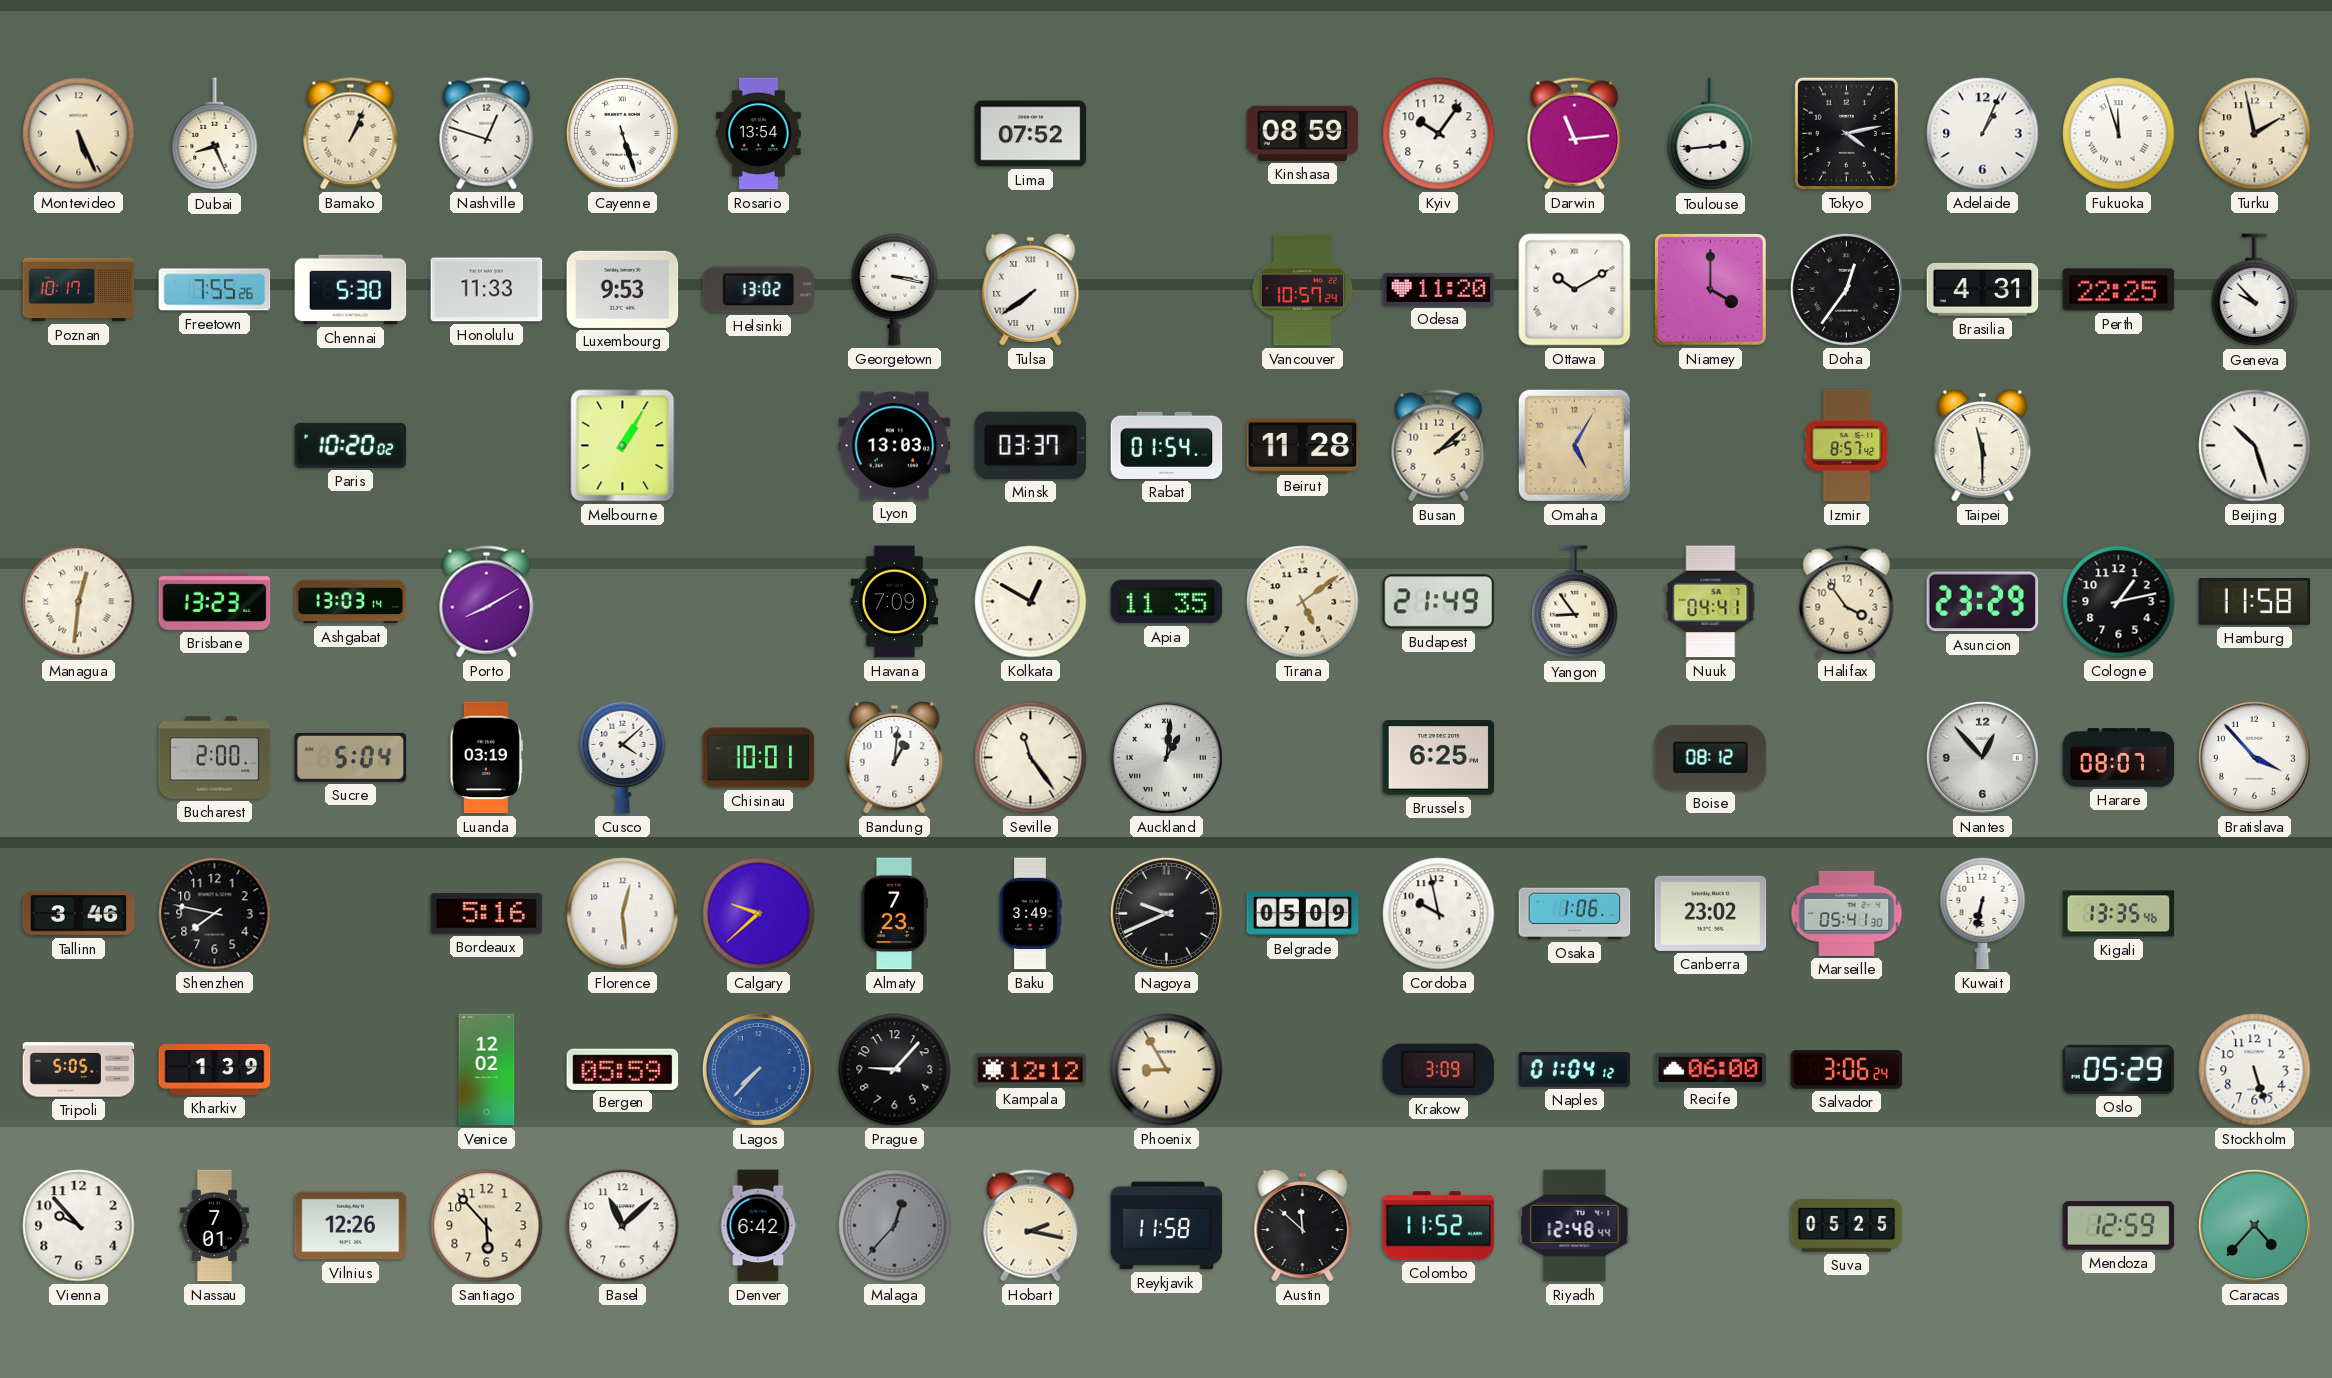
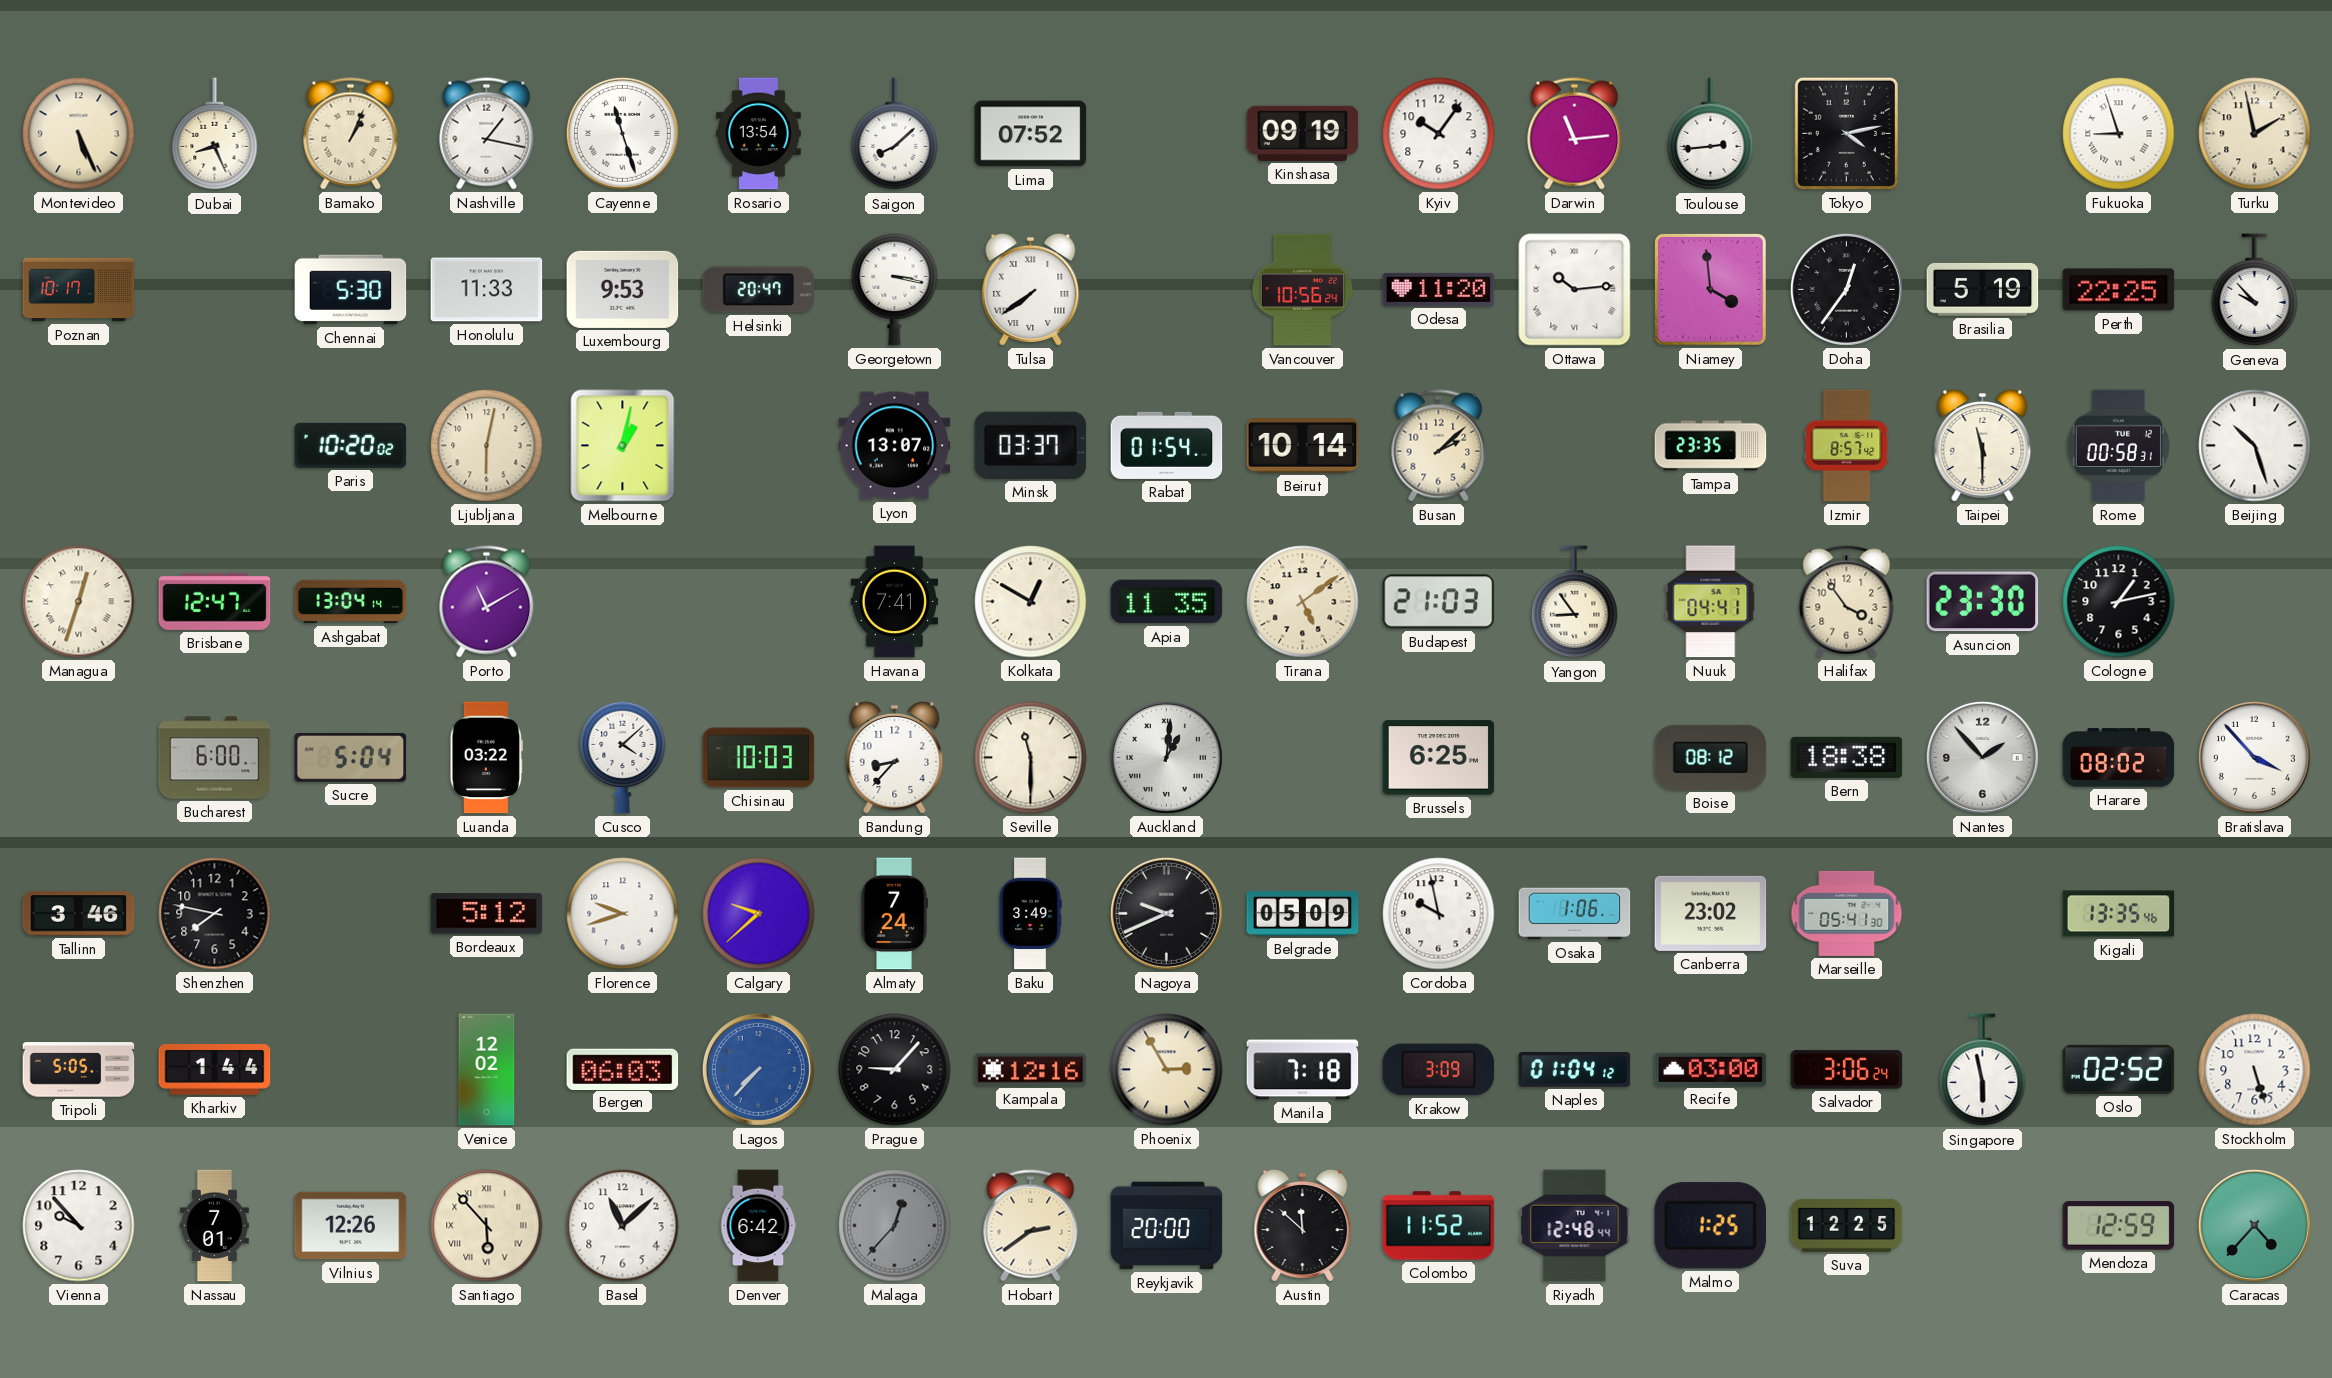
Nashville: 12:48 -> 1:17 (487, 134)
Cayenne: 5:27 -> 11:27 (622, 133)
Saigon: none -> 8:08 (895, 134)
Kinshasa: 08:59 -> 09:19 (1303, 133)
Adelaide: 1:04 -> none (1983, 134)
Fukuoka: 11:57 -> 8:57 (2119, 134)
Freetown: 7:55 -> none (215, 290)
Helsinki: 13:02 -> 20:47 (759, 290)
Vancouver: 10:57 -> 10:56 (1303, 290)
Ottawa: 10:10 -> 10:14 (1575, 290)
Niamey: 4:00 -> 3:59 (1711, 290)
Brasilia: 4:31 -> 5:19 (1983, 290)
Ljubljana: none -> 6:02 (487, 446)
Melbourne: 1:05 -> 1:02 (623, 446)
Lyon: 13:03 -> 13:07 (895, 446)
Beirut: 11:28 -> 10:14 (1303, 446)
Omaha: 5:05 -> none (1574, 445)
Tampa: none -> 23:35 (1711, 446)
Rome: none -> 00:58 (2118, 446)
Managua: 12:31 -> 12:33 (79, 602)
Brisbane: 13:23 -> 12:47 (215, 601)
Ashgabat: 13:03 -> 13:04 (351, 602)
Porto: 8:10 -> 11:10 (487, 602)
Havana: 7:09 -> 7:41 (894, 602)
Budapest: 21:49 -> 21:03 (1439, 602)
Asuncion: 23:29 -> 23:30 (1983, 602)
Hamburg: 11:58 -> none (2255, 601)
Bucharest: 2:00 -> 6:00 (215, 758)
Luanda: 03:19 -> 03:22 (486, 758)
Chisinau: 10:01 -> 10:03 (759, 758)
Bandung: 1:01 -> 8:37 (895, 757)
Seville: 11:24 -> 11:30 (1031, 758)
Bern: none -> 18:38 (1847, 757)
Nantes: 12:53 -> 1:53 (1982, 757)
Harare: 08:07 -> 08:02 (2119, 758)
Bordeaux: 5:16 -> 5:12 (487, 914)
Florence: 12:29 -> 9:42 (623, 914)
Almaty: 7:23 -> 7:24 (894, 914)
Kuwait: 6:32 -> none (1983, 913)
Kharkiv: 1:39 -> 1:44 (215, 1070)
Bergen: 05:59 -> 06:03 (623, 1069)
Kampala: 12:12 -> 12:16 (1031, 1070)
Phoenix: 8:55 -> 2:55 (1167, 1070)
Manila: none -> 7:18 (1303, 1070)
Recife: 06:00 -> 03:00 (1711, 1069)
Singapore: none -> 5:58 (1983, 1070)
Oslo: 05:29 -> 02:52 (2119, 1069)
Santiago numerals: Arabic -> Roman (487, 1226)
Hobart: 2:17 -> 2:39 (1031, 1226)
Reykjavik: 11:58 -> 20:00 (1167, 1226)
Malmo: none -> 1:25 (1710, 1226)
Suva: 05:25 -> 12:25 (1847, 1225)
